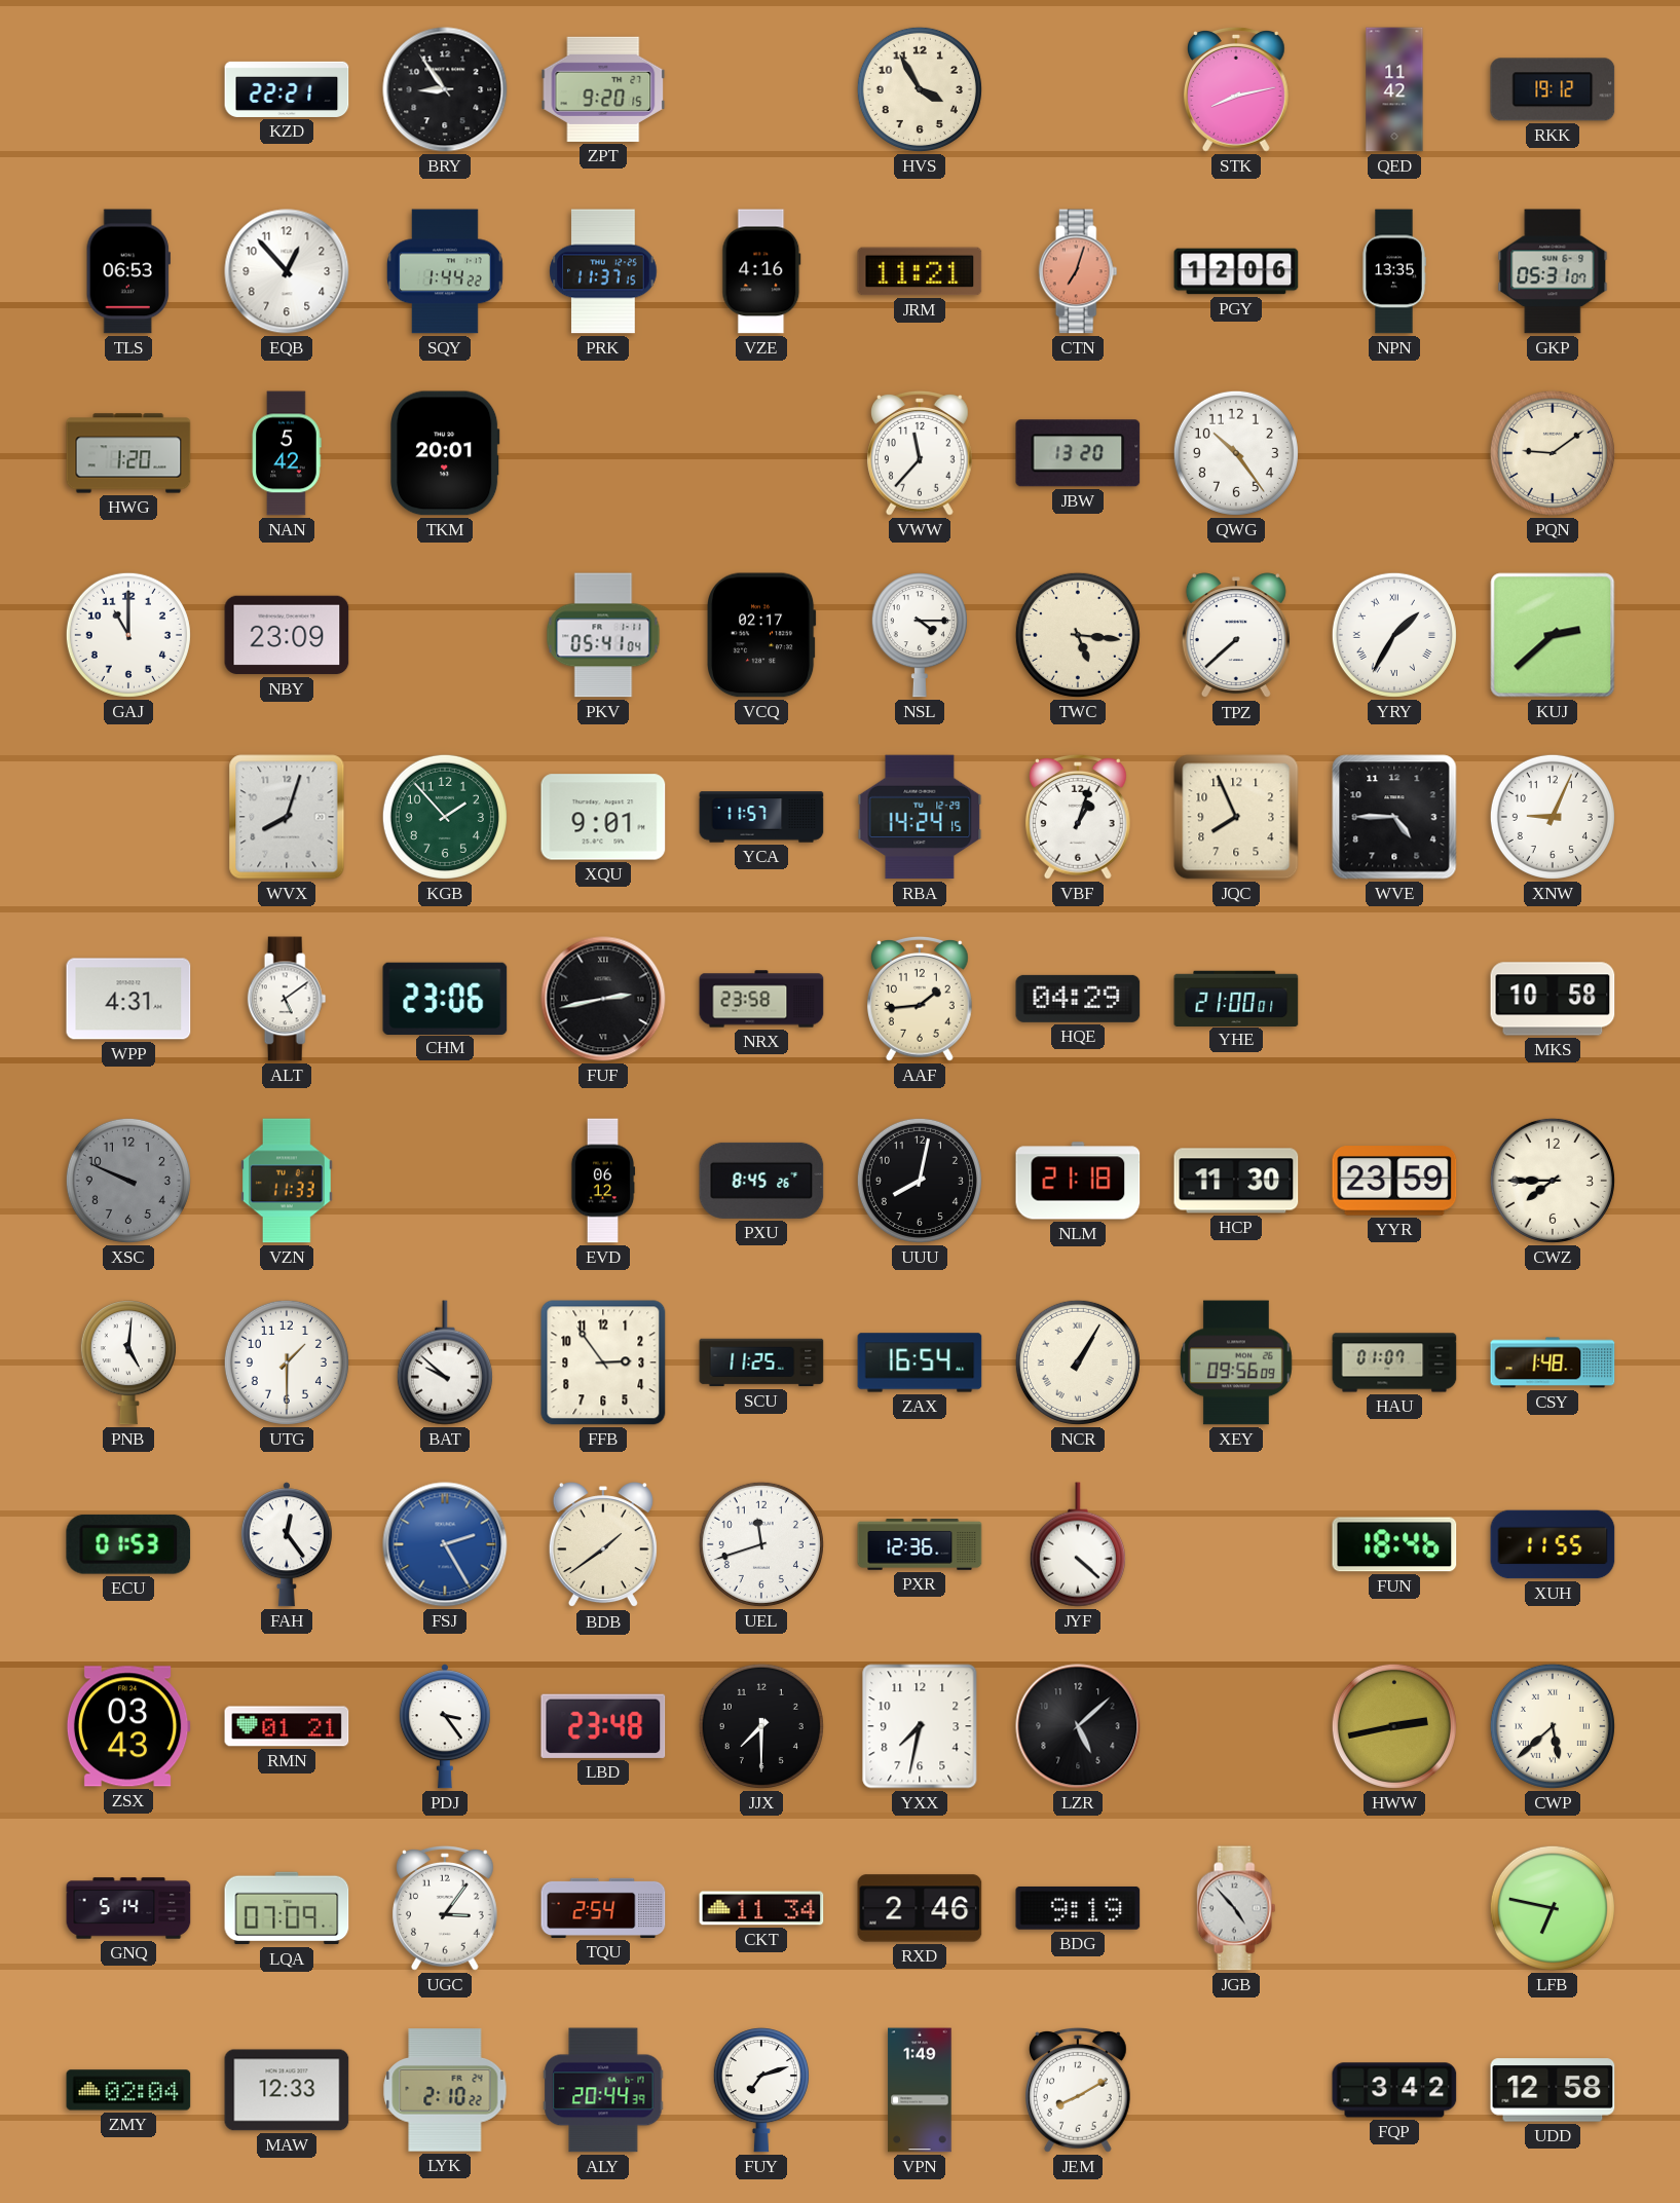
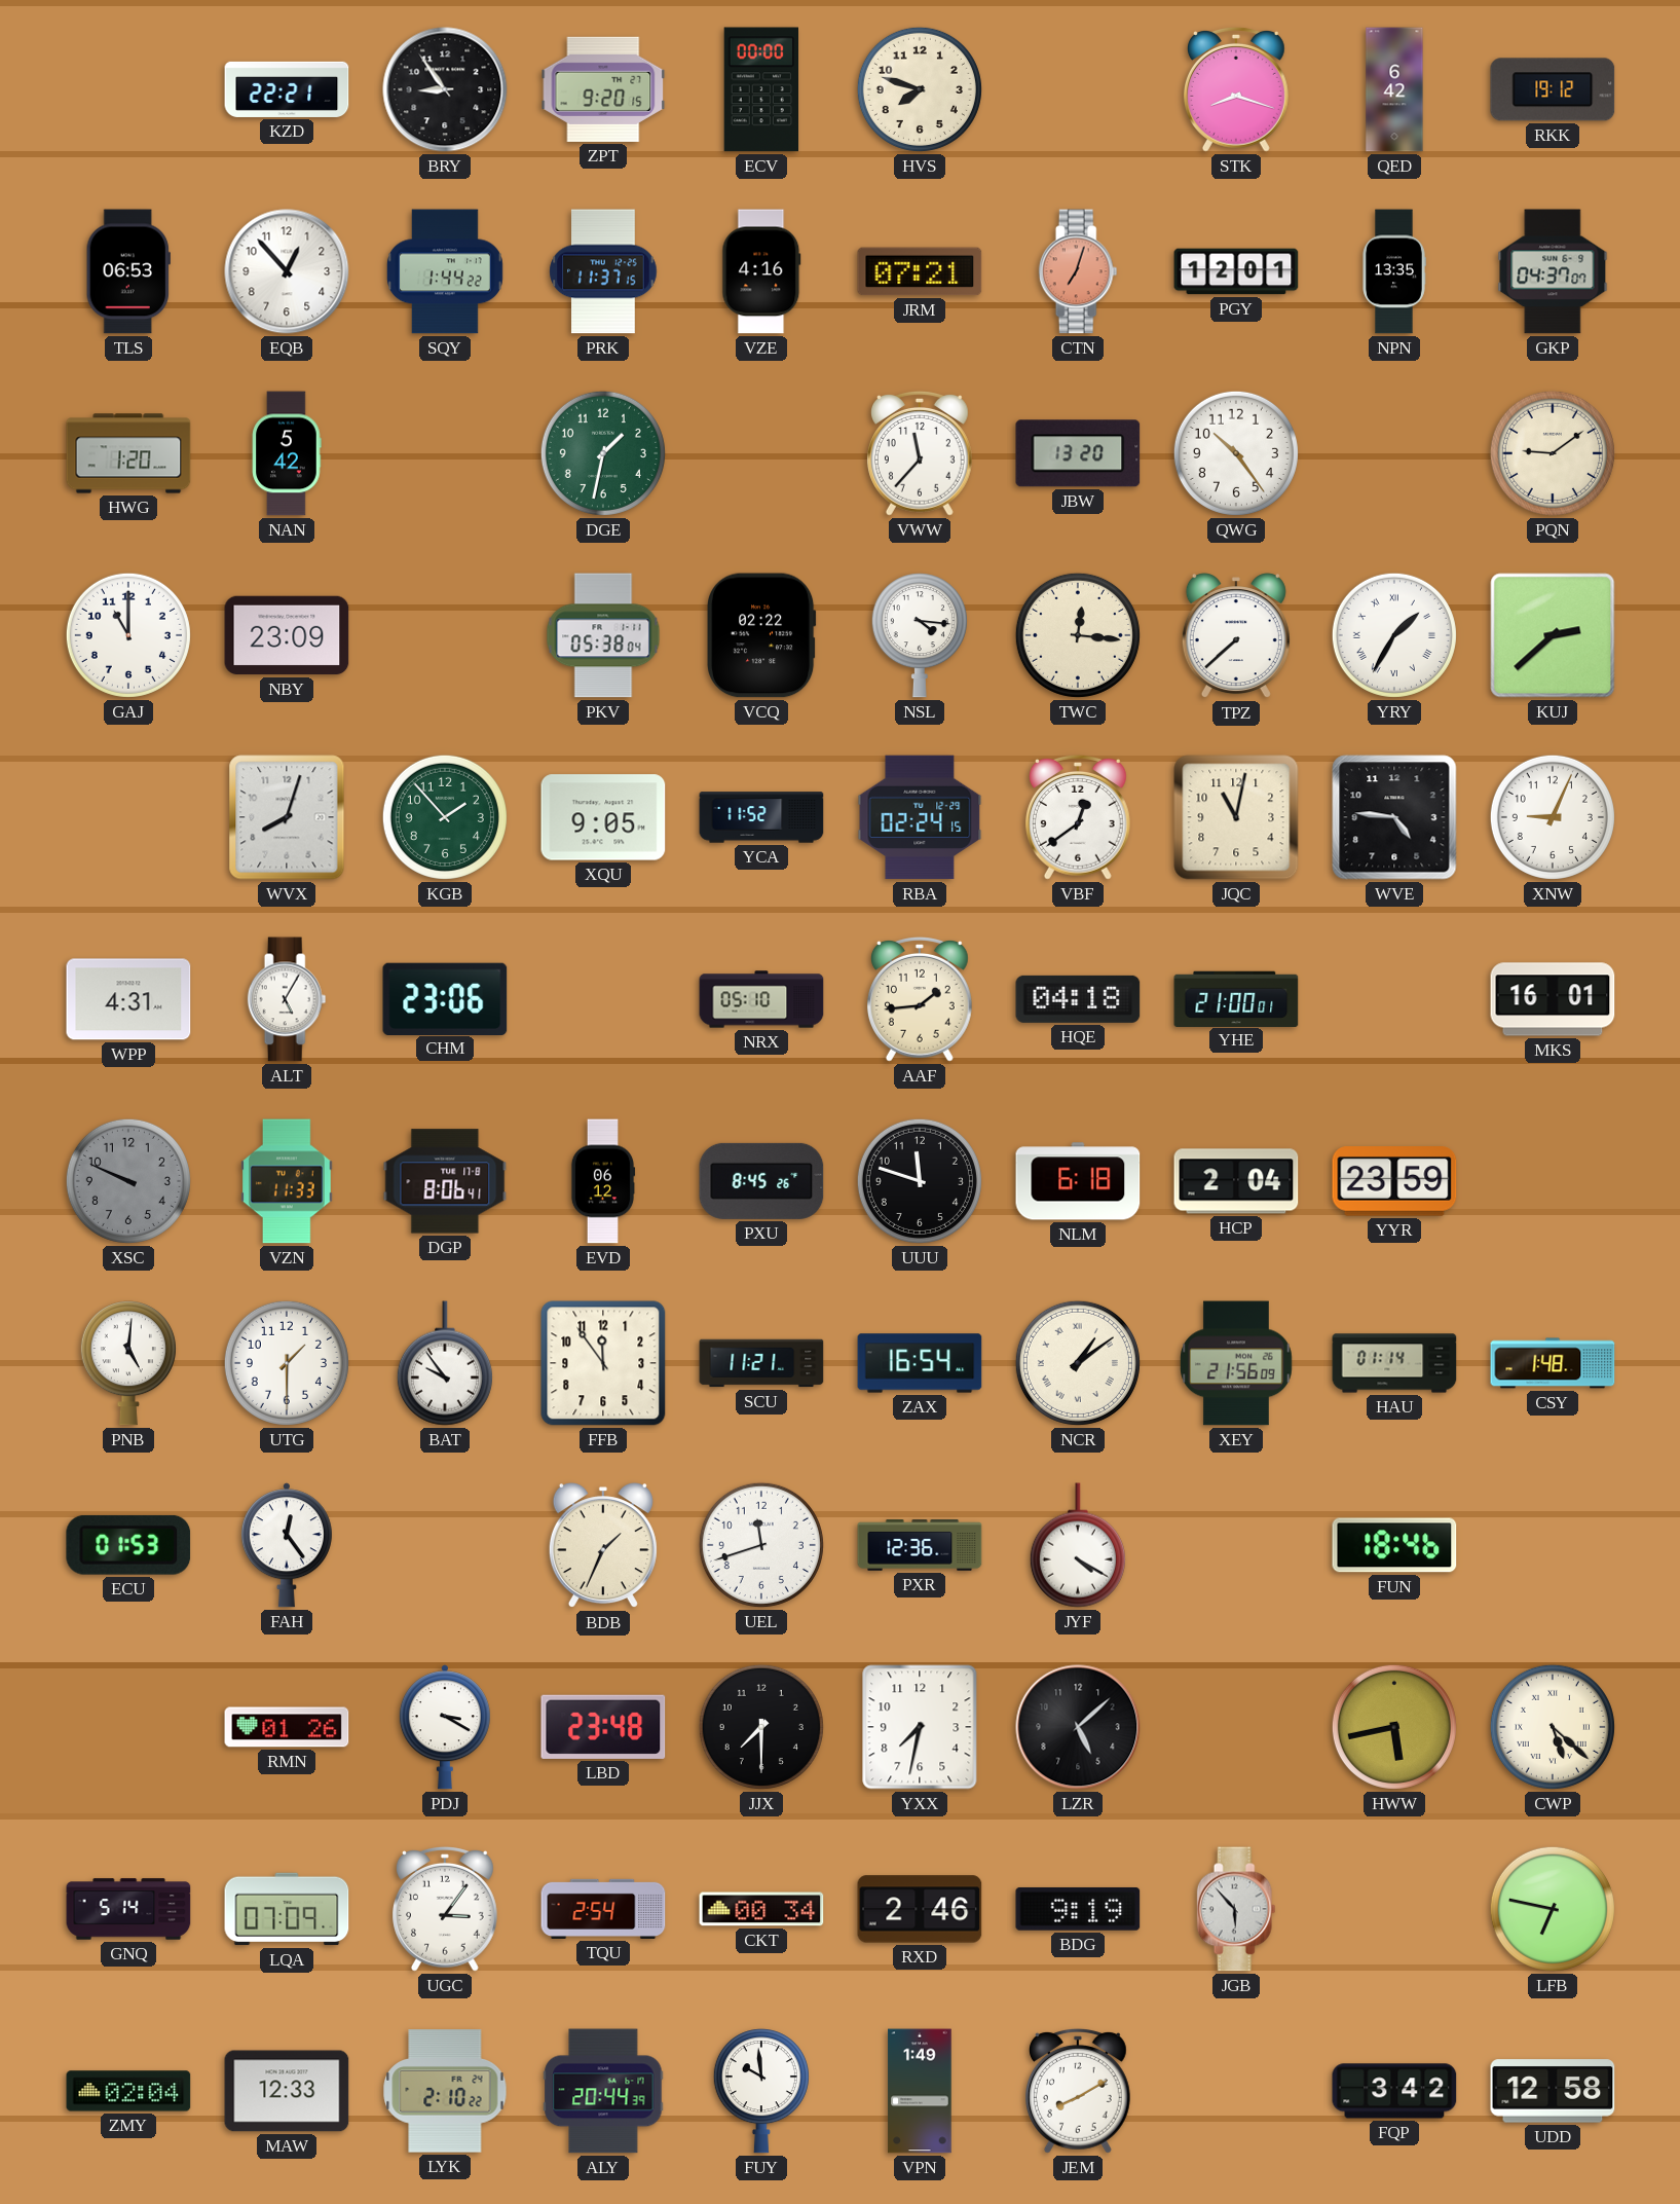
ECV: none -> 00:00 (760, 89)
HVS: 3:55 -> 7:48 (920, 89)
STK: 8:13 -> 8:18 (1236, 89)
QED: 11:42 -> 6:42 (1394, 89)
JRM: 11:21 -> 07:21 (920, 271)
PGY: 12:06 -> 12:01 (1236, 271)
GKP: 05:31 -> 04:37 (1553, 271)
TKM: 20:01 -> none (445, 453)
DGE: none -> 1:32 (603, 453)
PKV: 05:41 -> 05:38 (603, 635)
VCQ: 02:17 -> 02:22 (762, 635)
NSL: 4:15 -> 4:16 (920, 635)
TWC: 5:16 -> 12:16 (1078, 635)
XQU: 9:01 -> 9:05 (603, 817)
YCA: 11:57 -> 11:52 (761, 817)
RBA: 14:24 -> 02:24 (920, 817)
VBF: 1:03 -> 12:39 (1078, 817)
JQC: 7:56 -> 11:02 (1236, 817)
WVE: 4:45 -> 4:46 (1394, 817)
ALT: 5:09 -> 5:05 (287, 999)
FUF: 2:43 -> none (603, 999)
NRX: 23:58 -> 05:10 (761, 999)
HQE: 04:29 -> 04:18 (1078, 999)
MKS: 10:58 -> 16:01 (1553, 999)
DGP: none -> 8:06 (445, 1181)
UUU: 8:02 -> 11:48 (920, 1181)
NLM: 21:18 -> 6:18 (1078, 1181)
HCP: 11:30 -> 2:04 (1236, 1181)
CWZ: 7:45 -> none (1553, 1181)
BAT: 9:52 -> 9:54 (445, 1363)
FFB: 2:54 -> 11:54 (603, 1363)
SCU: 11:25 -> 11:21 (761, 1363)
NCR: 1:05 -> 1:09 (1078, 1363)
XEY: 09:56 -> 21:56 (1236, 1363)
HAU: 01:07 -> 01:14 (1394, 1363)
FSJ: 2:25 -> none (445, 1544)
BDB: 1:39 -> 1:34 (603, 1546)
JYF: 4:22 -> 4:20 (1078, 1545)
XUH: 11:55 -> none (1553, 1544)
ZSX: 03:43 -> none (128, 1726)
RMN: 01:21 -> 01:26 (287, 1727)
PDJ: 3:24 -> 3:20 (445, 1727)
HWW: 2:43 -> 5:43 (1394, 1727)
CWP: 5:38 -> 5:22 (1553, 1727)
CKT: 11:34 -> 00:34 (761, 1909)
JGB: 4:53 -> 5:53 (1236, 1909)
FUY: 7:12 -> 9:59 (761, 2091)
